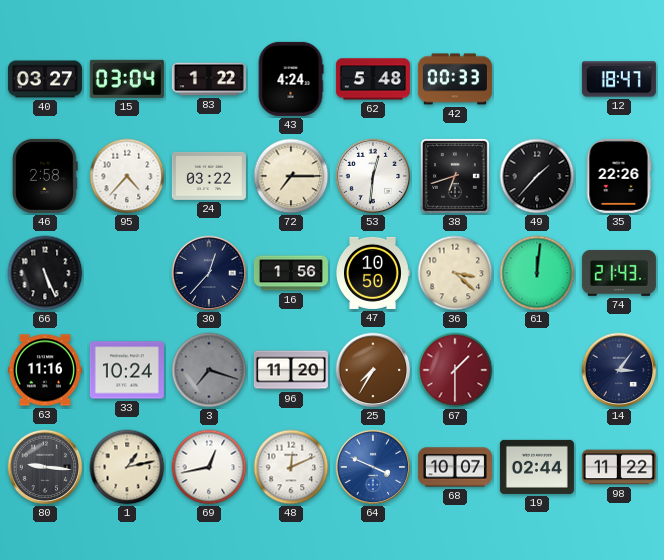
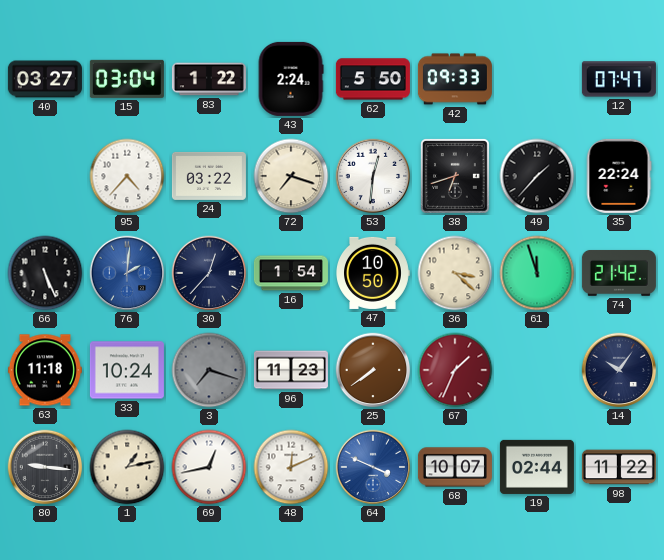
43: 4:24 -> 2:24 (291, 79)
62: 5:48 -> 5:50 (373, 79)
42: 00:33 -> 09:33 (455, 79)
12: 18:47 -> 07:47 (619, 79)
46: 2:58 -> none (46, 176)
72: 7:15 -> 7:18 (291, 176)
35: 22:26 -> 22:24 (619, 176)
76: none -> 2:01 (127, 273)
16: 1:56 -> 1:54 (291, 273)
61: 12:01 -> 11:57 (537, 273)
74: 21:43 -> 21:42 (619, 273)
63: 11:16 -> 11:18 (45, 370)
96: 11:20 -> 11:23 (291, 370)
25: 7:35 -> 7:39 (373, 370)
67: 1:30 -> 1:34 (455, 370)
14: 3:06 -> 10:06 (619, 370)
